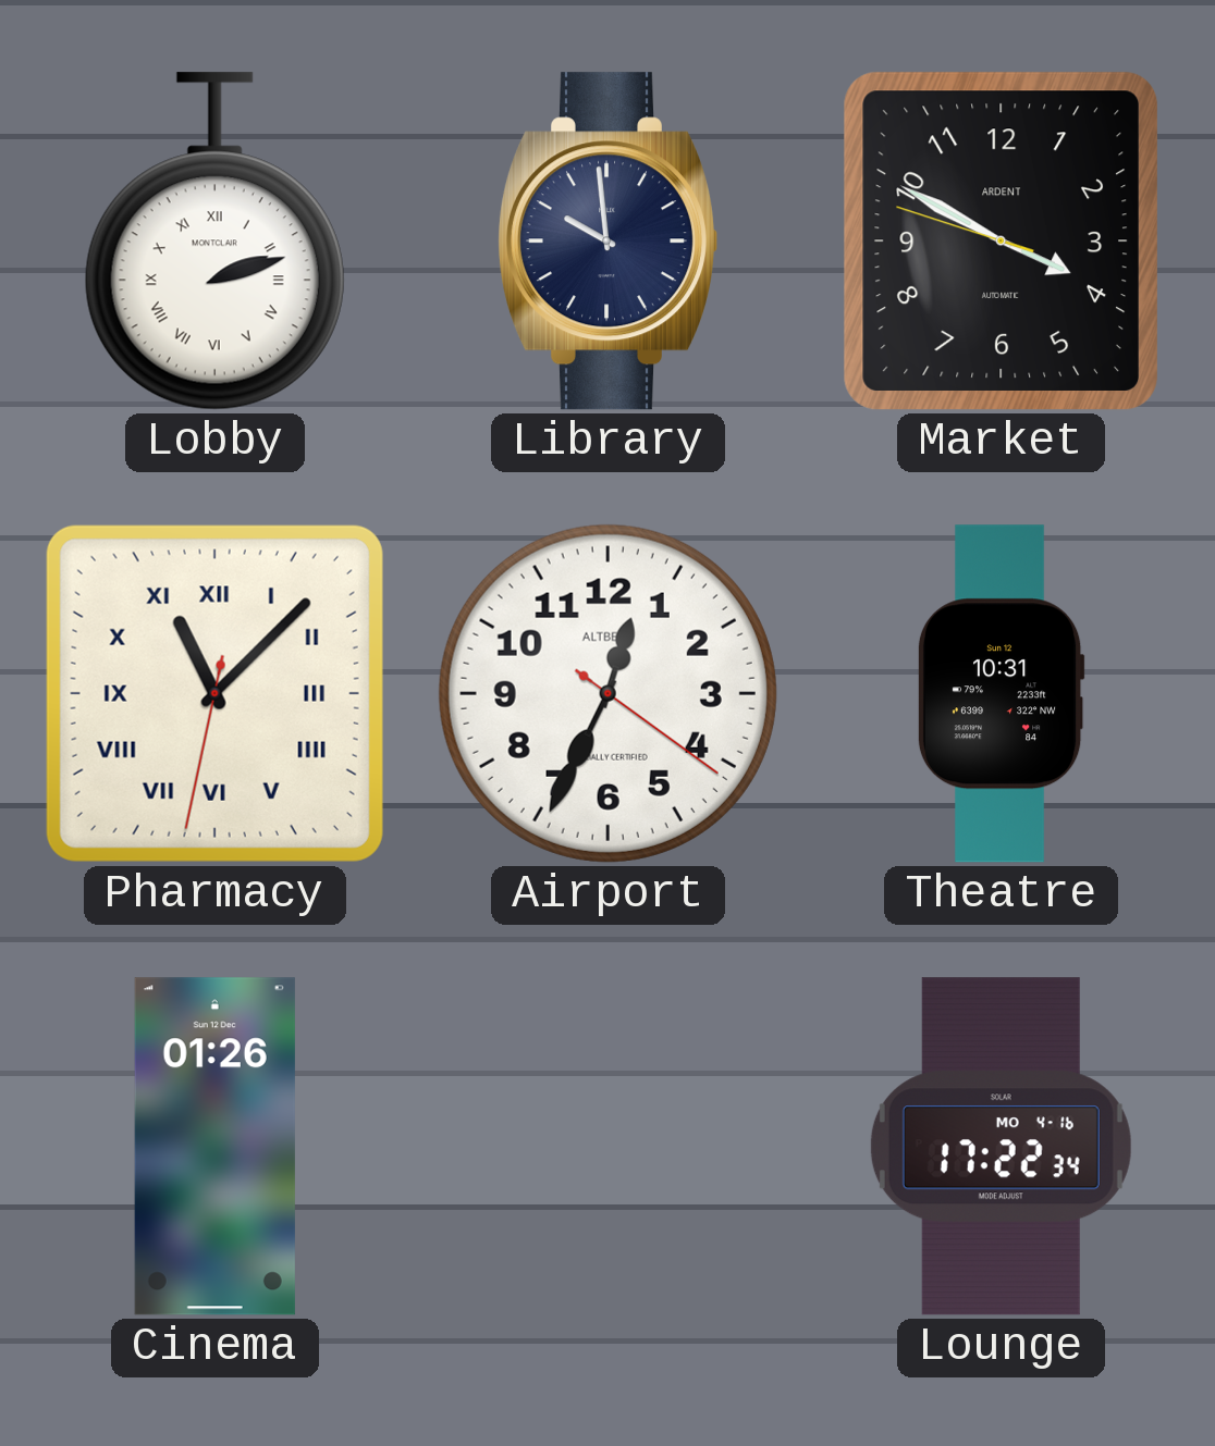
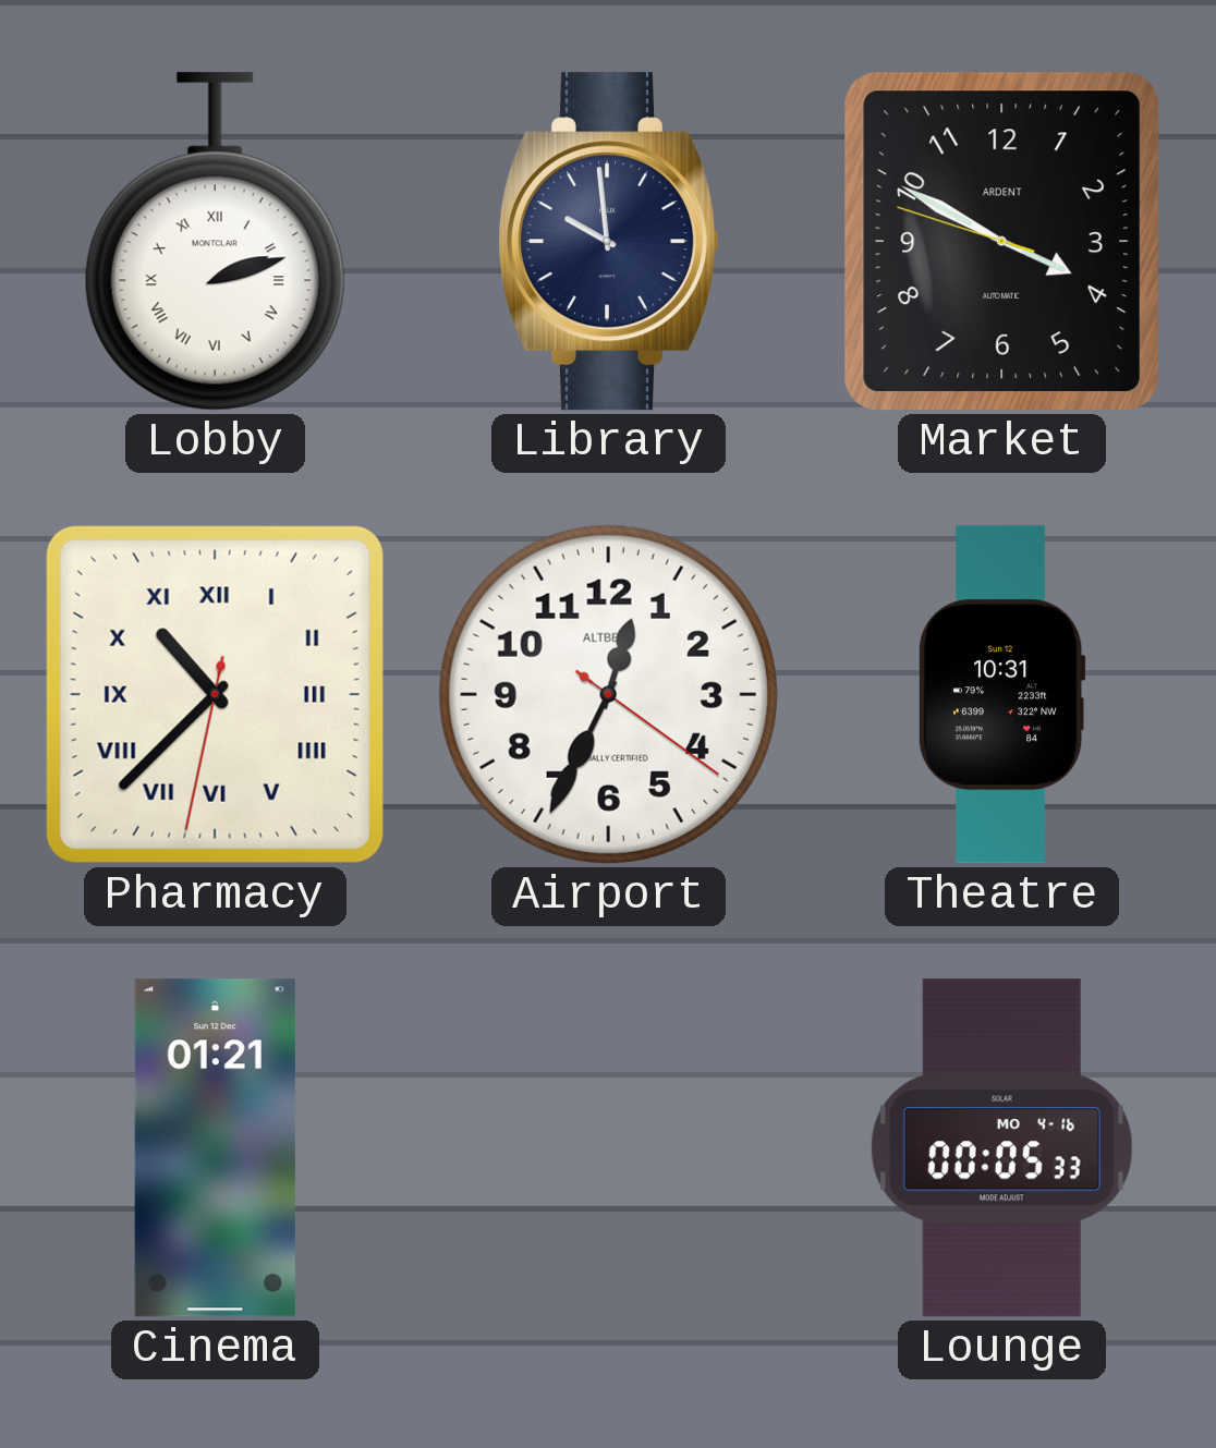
Pharmacy: 11:07 -> 10:37 (215, 694)
Cinema: 01:26 -> 01:21 (215, 1148)
Lounge: 17:22 -> 00:05 (1001, 1148)
